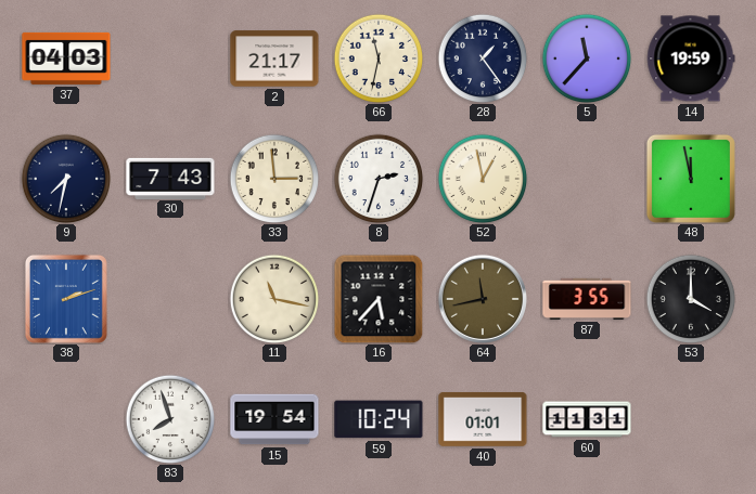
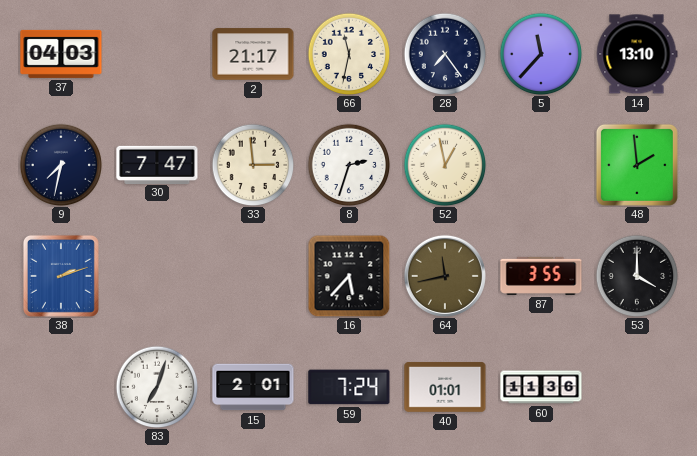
28: 1:24 -> 7:24 (445, 54)
14: 19:59 -> 13:10 (637, 54)
30: 7:43 -> 7:47 (157, 164)
48: 11:58 -> 1:59 (637, 165)
11: 11:17 -> none (274, 299)
83: 7:57 -> 7:03 (157, 387)
15: 19:54 -> 2:01 (253, 387)
59: 10:24 -> 7:24 (349, 387)
60: 11:31 -> 11:36 (541, 387)
